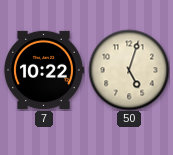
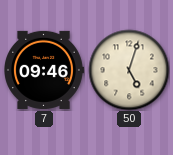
7: 10:22 -> 09:46 (44, 70)
